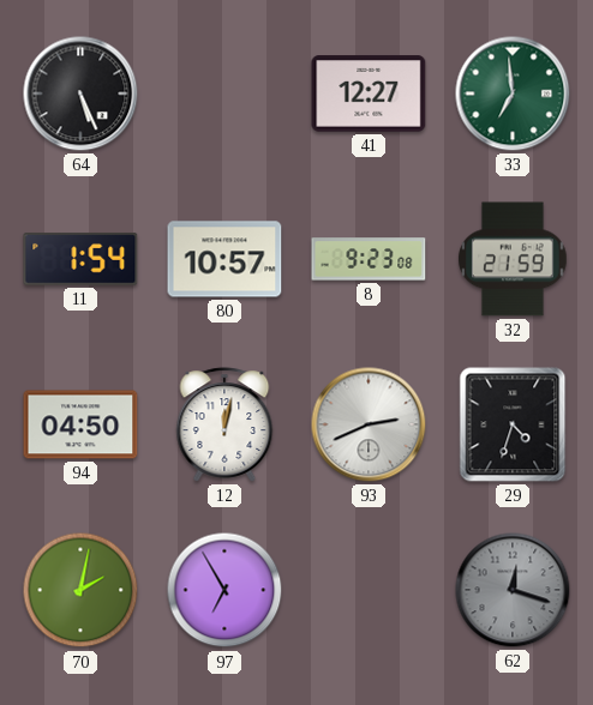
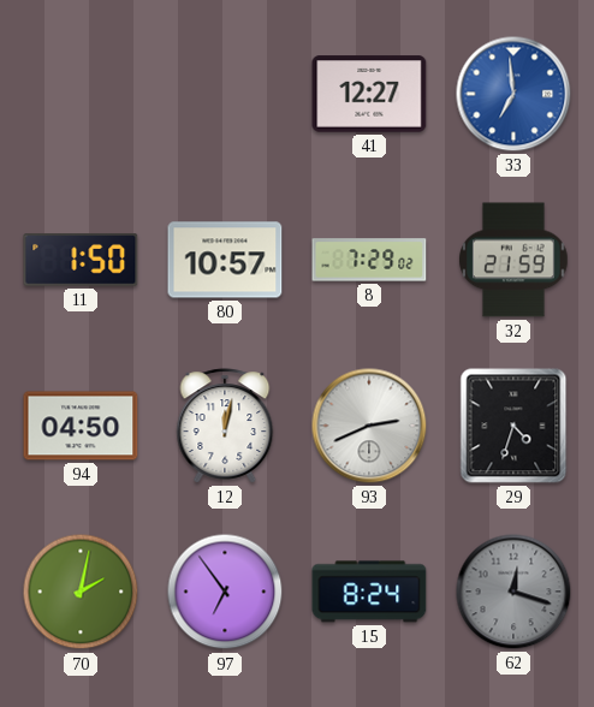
64: 5:26 -> none (80, 94)
33 dial: green -> blue (513, 94)
11: 1:54 -> 1:50 (81, 260)
8: 9:23 -> 7:29 (369, 260)
97: 6:55 -> 6:54 (225, 592)
15: none -> 8:24 (369, 592)
